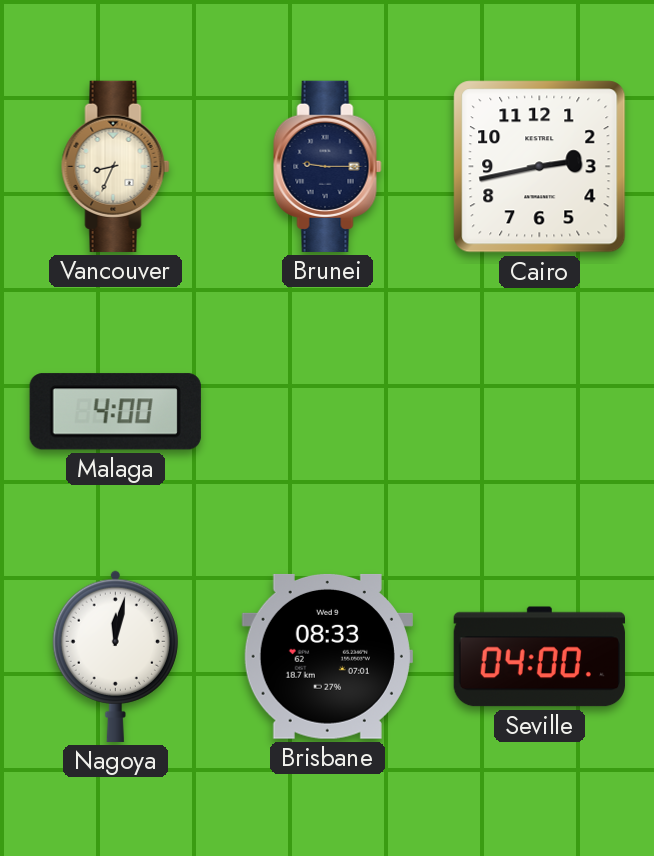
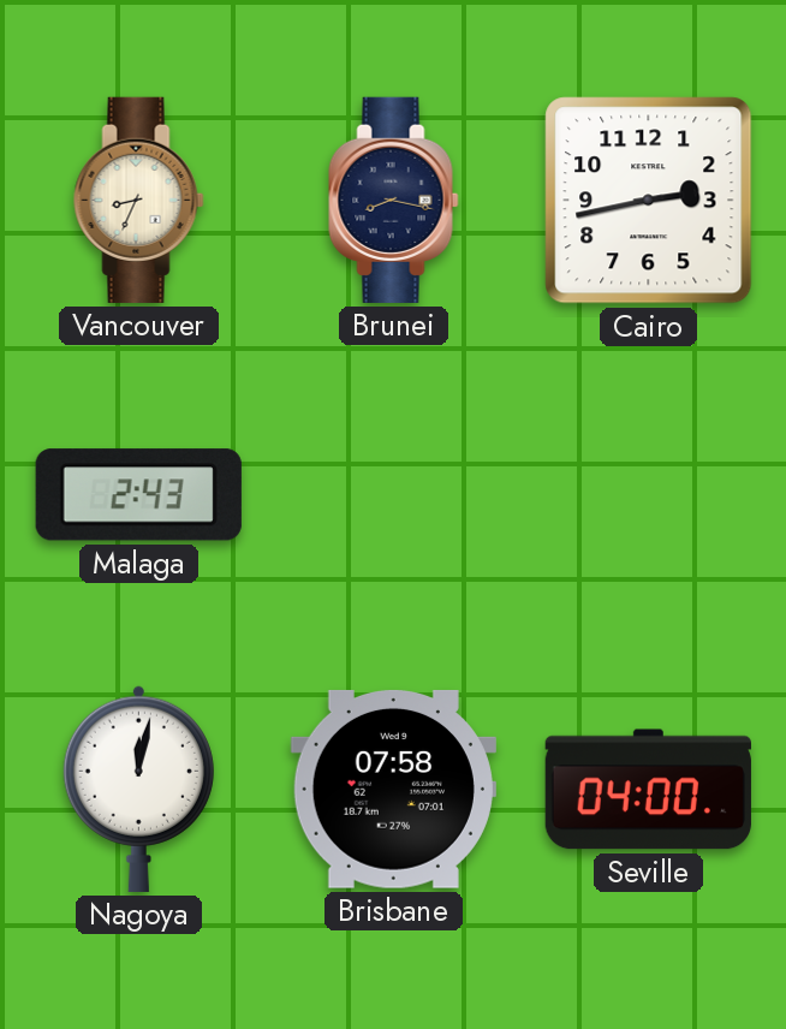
Brunei: 9:15 -> 8:17 (394, 200)
Malaga: 4:00 -> 2:43 (138, 495)
Brisbane: 08:33 -> 07:58 (393, 789)
